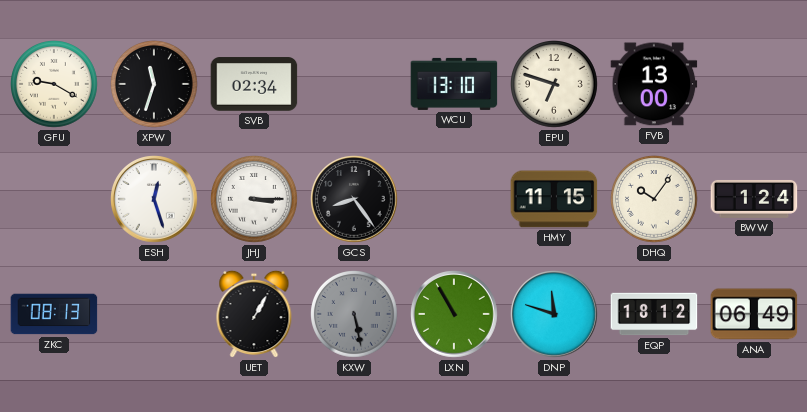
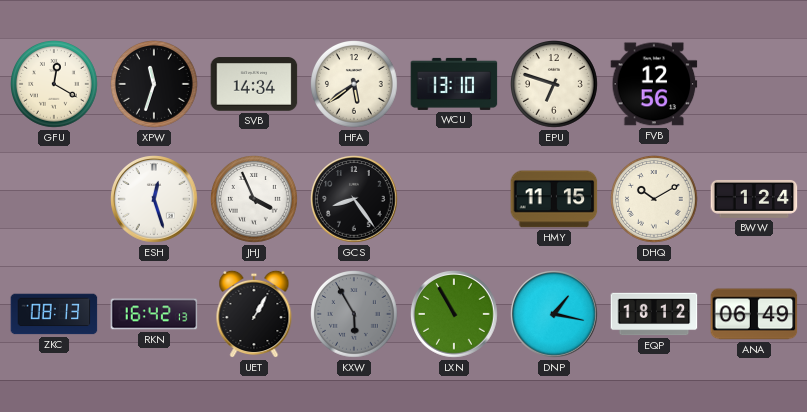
GFU: 9:20 -> 12:20 (55, 85)
SVB: 02:34 -> 14:34 (254, 84)
HFA: none -> 5:39 (355, 85)
FVB: 13:00 -> 12:56 (654, 84)
JHJ: 3:15 -> 3:56 (255, 200)
DHQ: 10:06 -> 10:10 (655, 200)
RKN: none -> 16:42 (154, 314)
KXW: 5:28 -> 5:55 (355, 315)
DNP: 11:48 -> 1:17 (554, 314)
